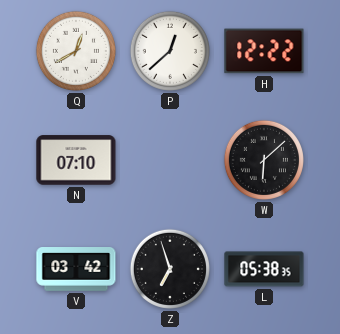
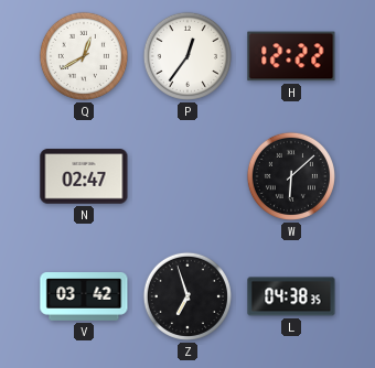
P: 12:38 -> 12:36 (187, 56)
N: 07:10 -> 02:47 (84, 176)
L: 05:38 -> 04:38 (291, 296)
